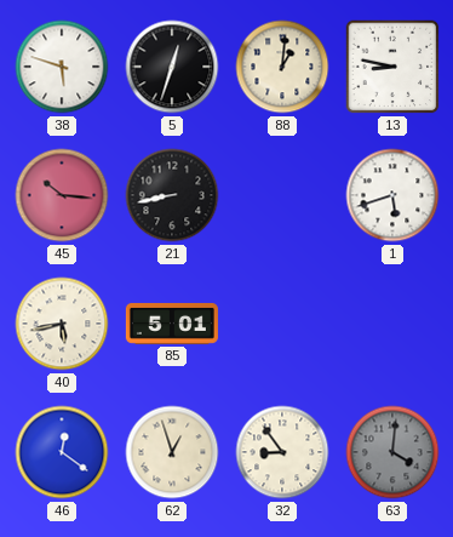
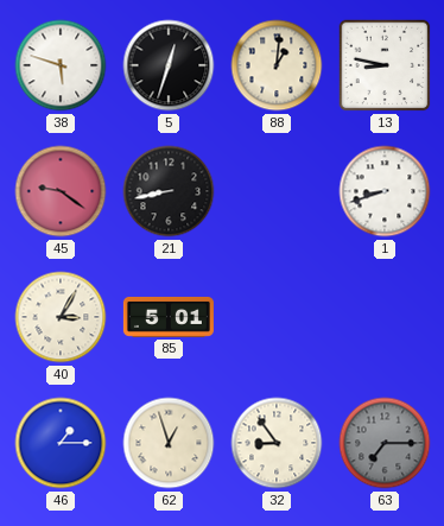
45: 10:16 -> 9:21 (61, 191)
1: 5:42 -> 8:42 (385, 191)
40: 5:43 -> 3:05 (61, 317)
46: 12:21 -> 1:15 (61, 443)
63: 4:01 -> 7:15 (385, 443)
